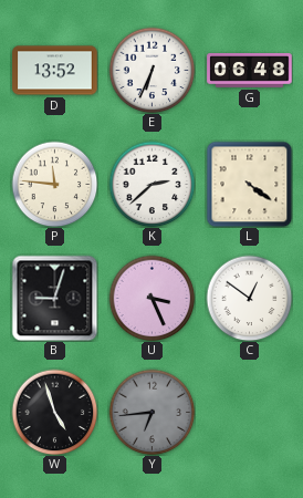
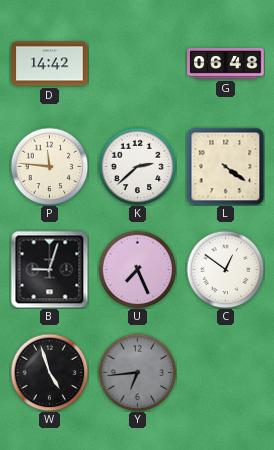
D: 13:52 -> 14:42 (50, 64)
E: 6:34 -> none (151, 70)
U: 3:26 -> 7:26 (137, 269)
